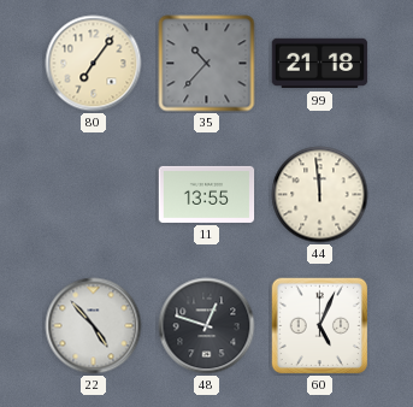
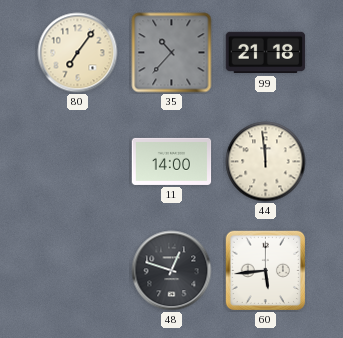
11: 13:55 -> 14:00 (172, 161)
22: 4:53 -> none (94, 326)
60: 5:04 -> 5:44 (266, 271)
